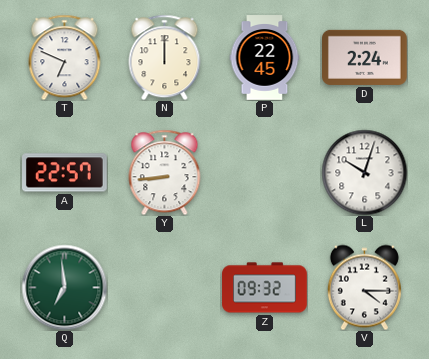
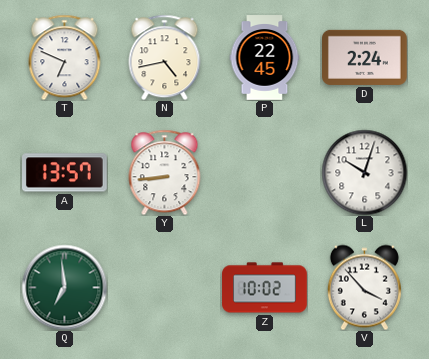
N: 12:00 -> 4:43 (165, 57)
A: 22:57 -> 13:57 (65, 173)
Z: 09:32 -> 10:02 (265, 288)
V: 4:15 -> 3:53 (364, 287)
